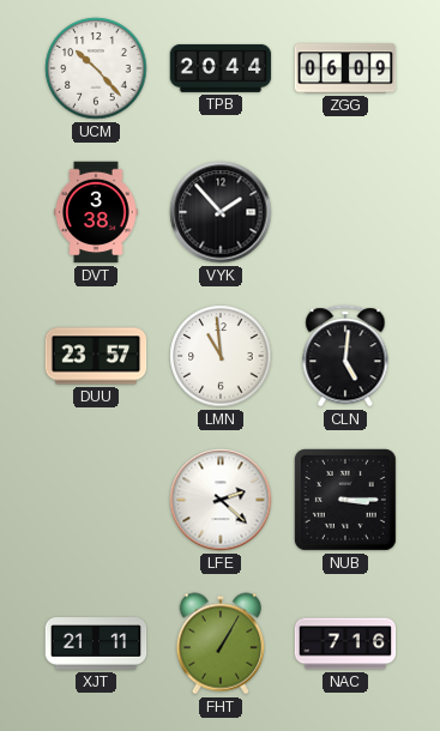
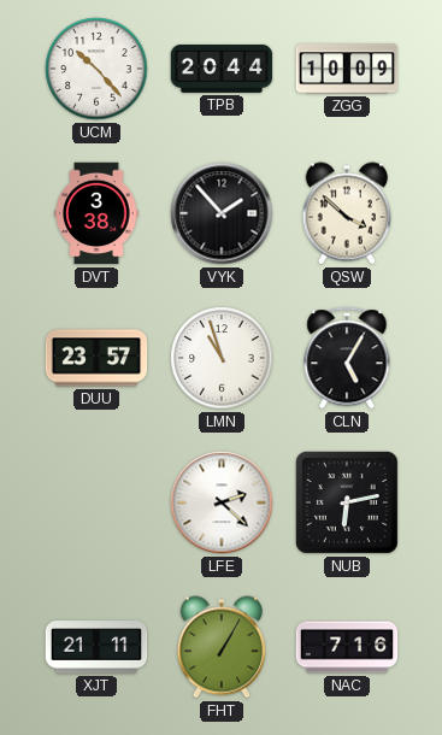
ZGG: 06:09 -> 10:09 (347, 69)
QSW: none -> 3:52 (347, 213)
LMN: 10:59 -> 10:57 (222, 358)
CLN: 5:01 -> 5:05 (347, 358)
NUB: 3:15 -> 6:13 (347, 502)
